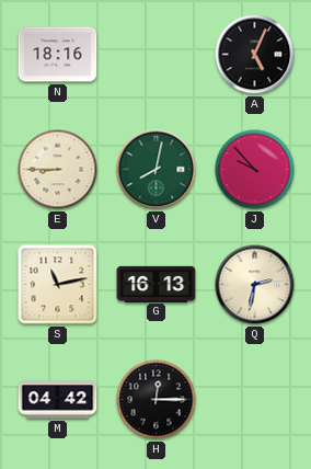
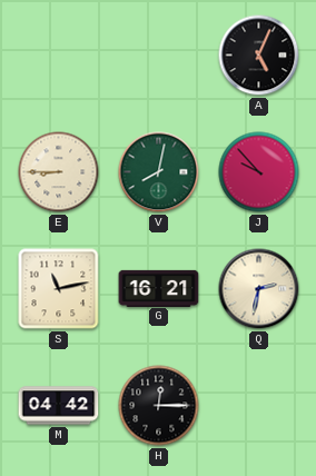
N: 18:16 -> none (58, 55)
G: 16:13 -> 16:21 (159, 288)
